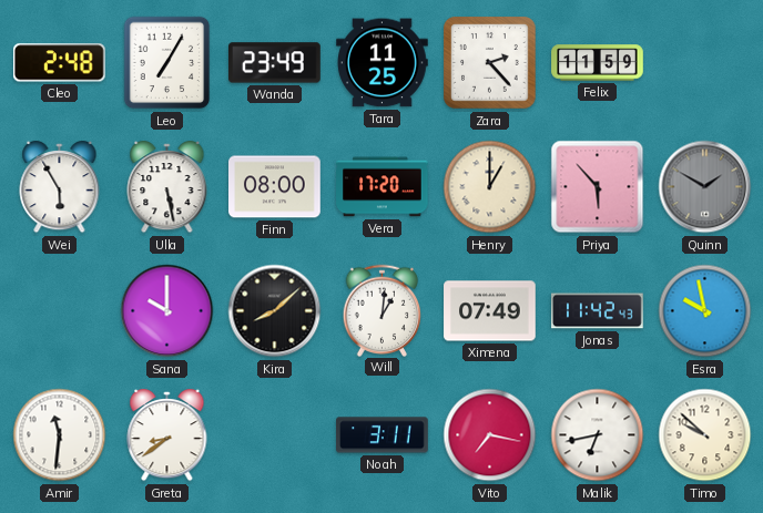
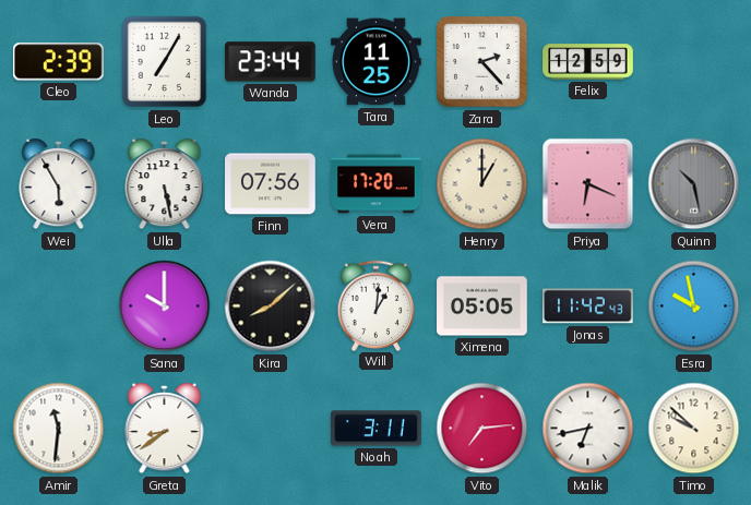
Cleo: 2:48 -> 2:39 (58, 62)
Wanda: 23:49 -> 23:44 (271, 62)
Felix: 11:59 -> 12:59 (588, 62)
Finn: 08:00 -> 07:56 (271, 184)
Priya: 5:53 -> 6:19 (588, 184)
Quinn: 1:50 -> 10:28 (694, 184)
Ximena: 07:49 -> 05:05 (482, 306)
Vito: 7:17 -> 7:14 (482, 429)
